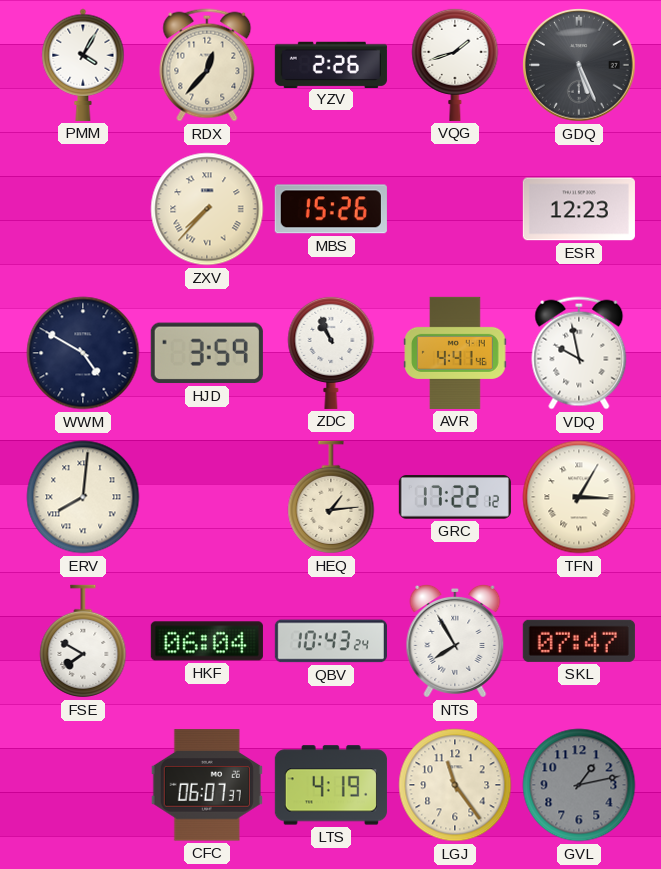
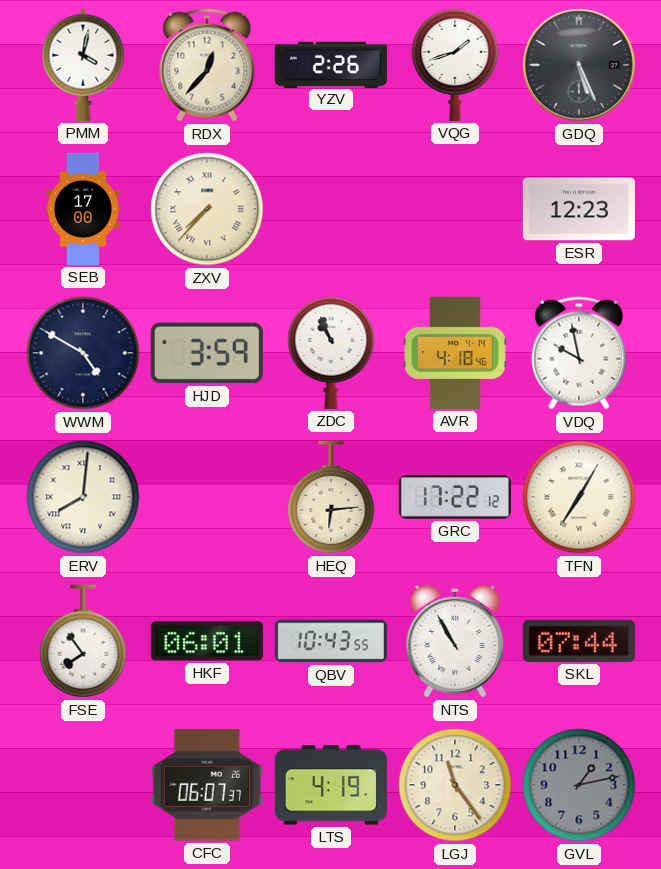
PMM: 4:05 -> 4:02 (83, 65)
SEB: none -> 17:00 (83, 209)
MBS: 15:26 -> none (331, 209)
AVR: 4:41 -> 4:18 (455, 353)
HEQ: 1:14 -> 6:14 (331, 497)
TFN: 3:05 -> 7:05 (579, 497)
FSE: 7:50 -> 7:54 (83, 641)
HKF: 06:04 -> 06:01 (207, 641)
QBV: 10:43:24 -> 10:43:55 (331, 641)
NTS: 7:55 -> 10:55 (455, 641)
SKL: 07:47 -> 07:44 (579, 641)
